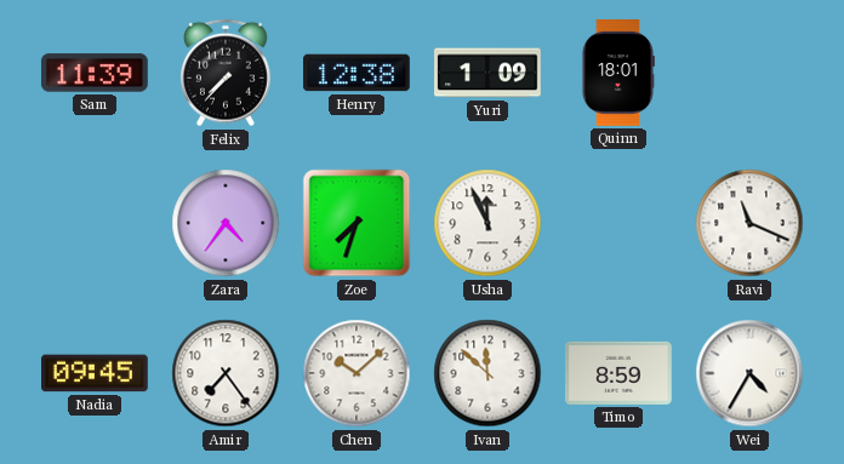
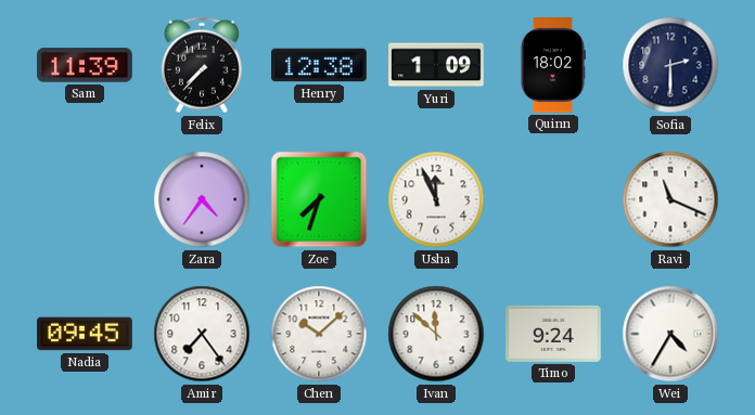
Quinn: 18:01 -> 18:02 (552, 66)
Sofia: none -> 2:30 (670, 65)
Timo: 8:59 -> 9:24 (554, 334)
